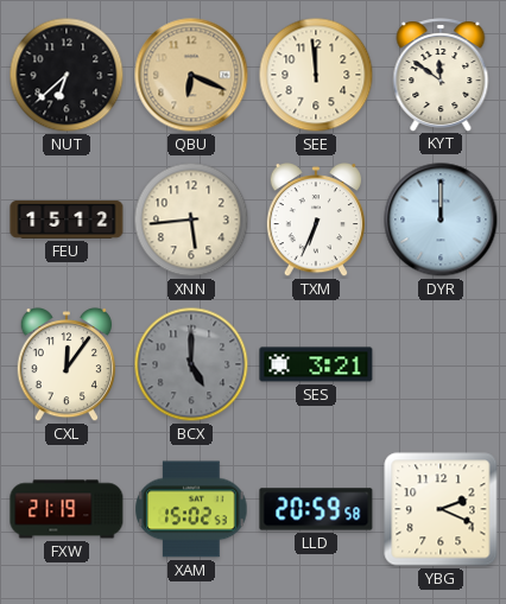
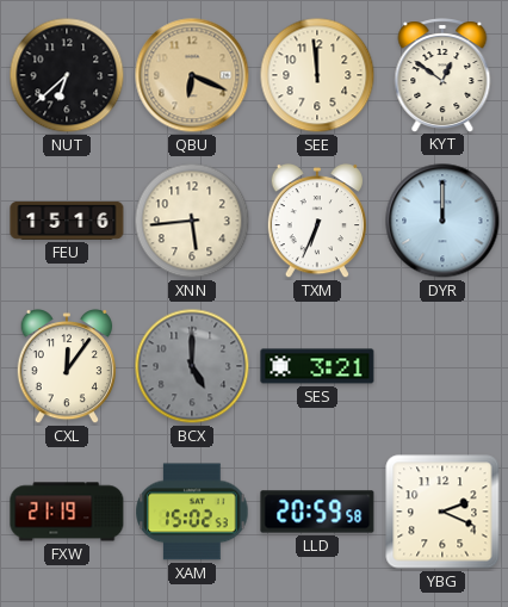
KYT: 11:51 -> 12:51 (442, 75)
FEU: 15:12 -> 15:16 (67, 221)
